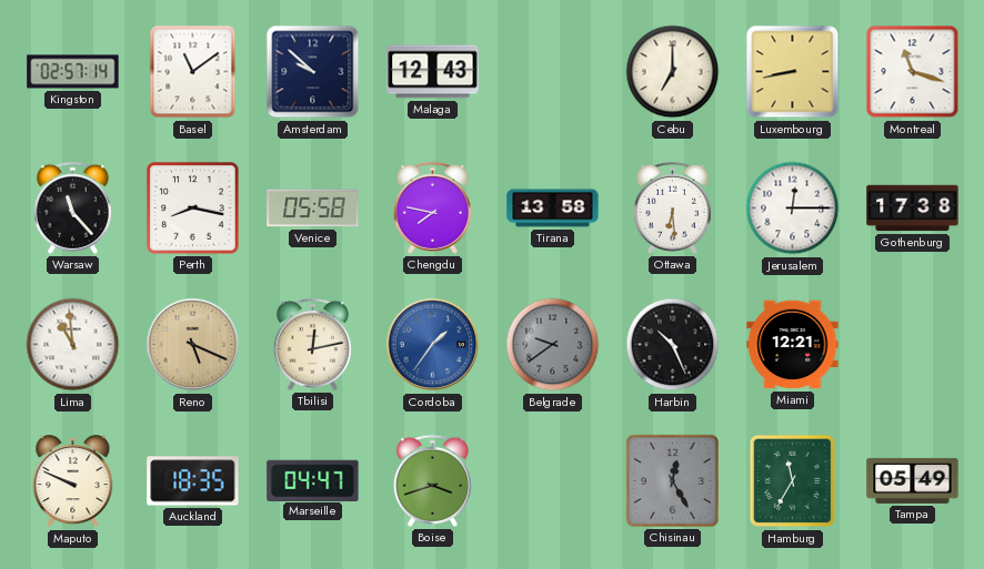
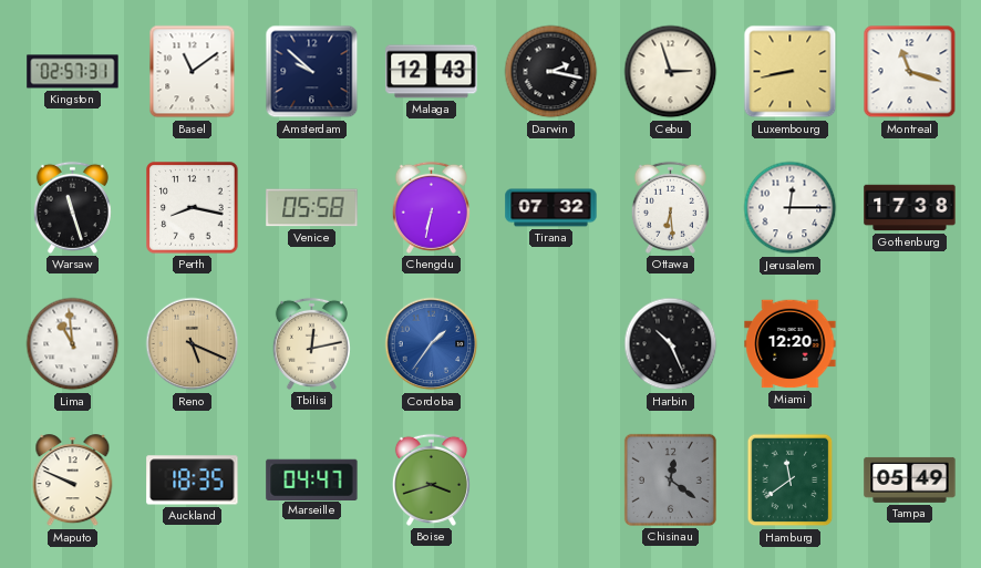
Kingston: 02:57:14 -> 02:57:31 (73, 72)
Darwin: none -> 2:17 (551, 72)
Cebu: 7:00 -> 2:57 (671, 72)
Warsaw: 11:23 -> 11:27 (72, 207)
Chengdu: 7:47 -> 6:32 (431, 207)
Tirana: 13:58 -> 07:32 (551, 208)
Belgrade: 9:39 -> none (553, 345)
Miami: 12:21 -> 12:20 (791, 344)
Chisinau: 12:25 -> 12:21 (670, 479)
Hamburg: 11:35 -> 11:39 (791, 481)
